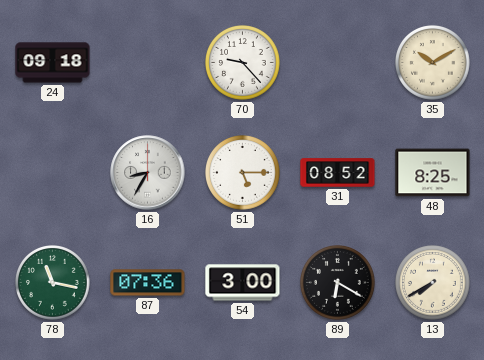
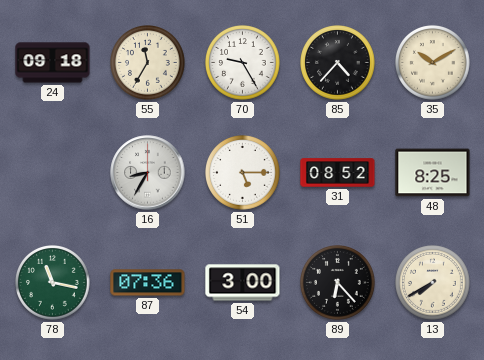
55: none -> 11:35 (148, 63)
70: 9:23 -> 9:25 (243, 63)
85: none -> 4:37 (338, 63)
89: 6:20 -> 6:23 (338, 283)
